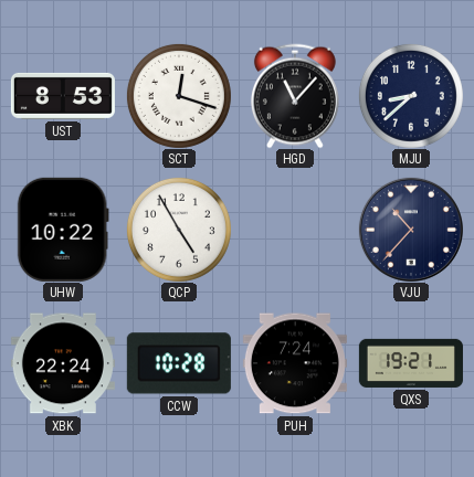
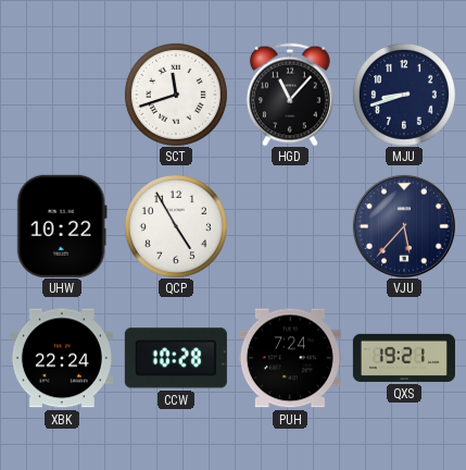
UST: 8:53 -> none (63, 96)
SCT: 12:18 -> 11:42 (176, 95)
MJU: 8:38 -> 8:42 (404, 95)
VJU: 10:37 -> 5:37 (404, 226)
